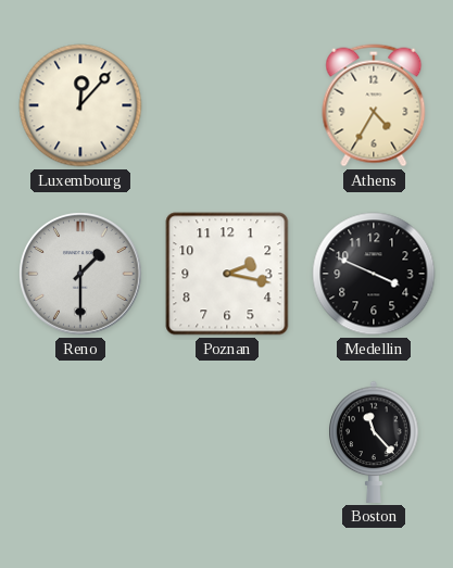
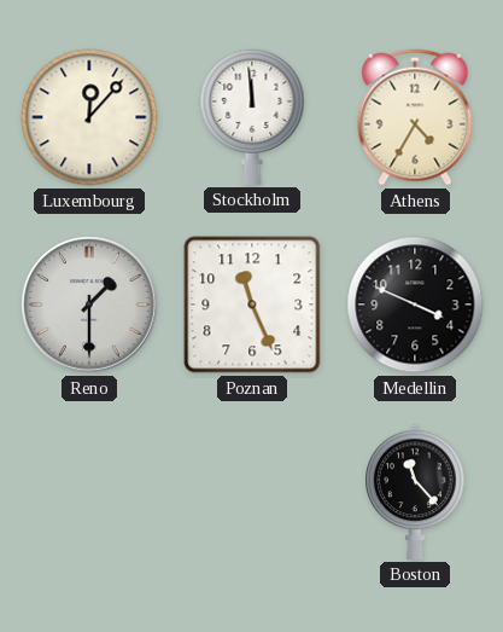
Stockholm: none -> 11:59 (252, 116)
Poznan: 2:17 -> 11:26 (252, 305)
